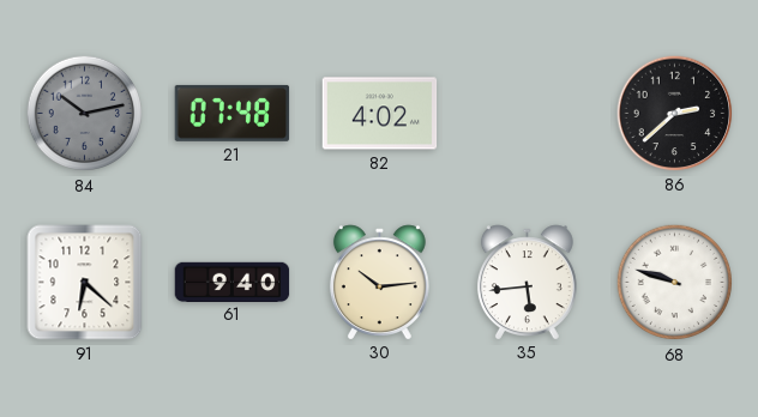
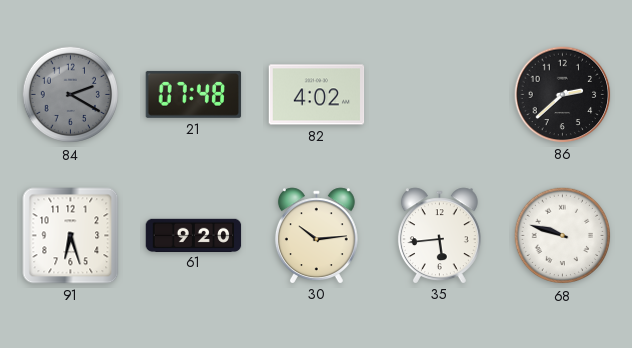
84: 10:13 -> 2:20 (71, 95)
91: 6:22 -> 6:27 (71, 236)
61: 9:40 -> 9:20 (194, 235)
